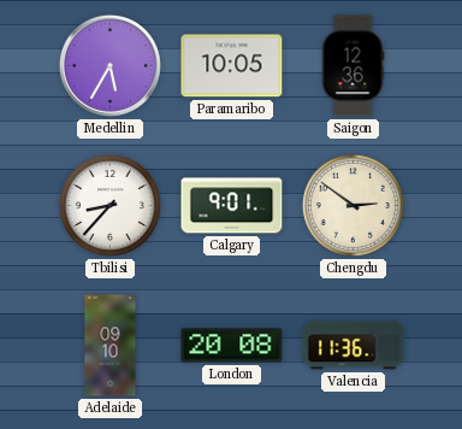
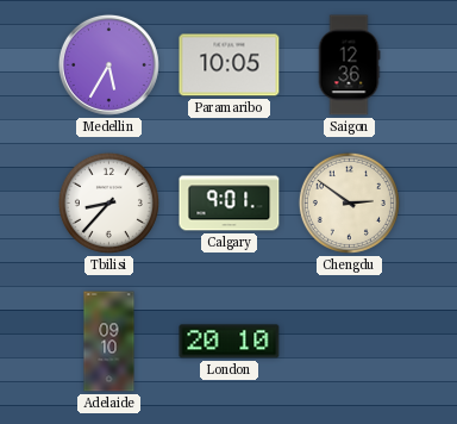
London: 20:08 -> 20:10 (230, 342)
Valencia: 11:36 -> none (354, 346)
